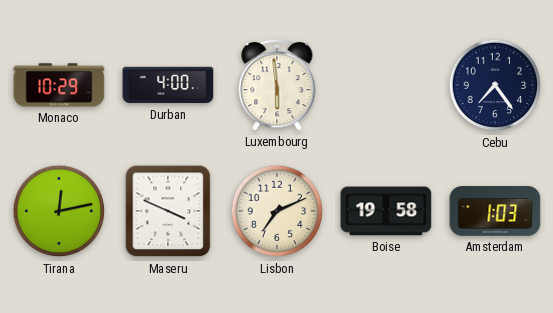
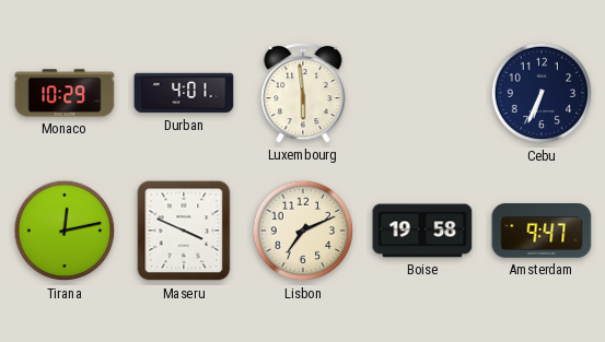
Durban: 4:00 -> 4:01 (184, 93)
Cebu: 7:24 -> 6:34 (542, 93)
Amsterdam: 1:03 -> 9:47 (542, 231)
